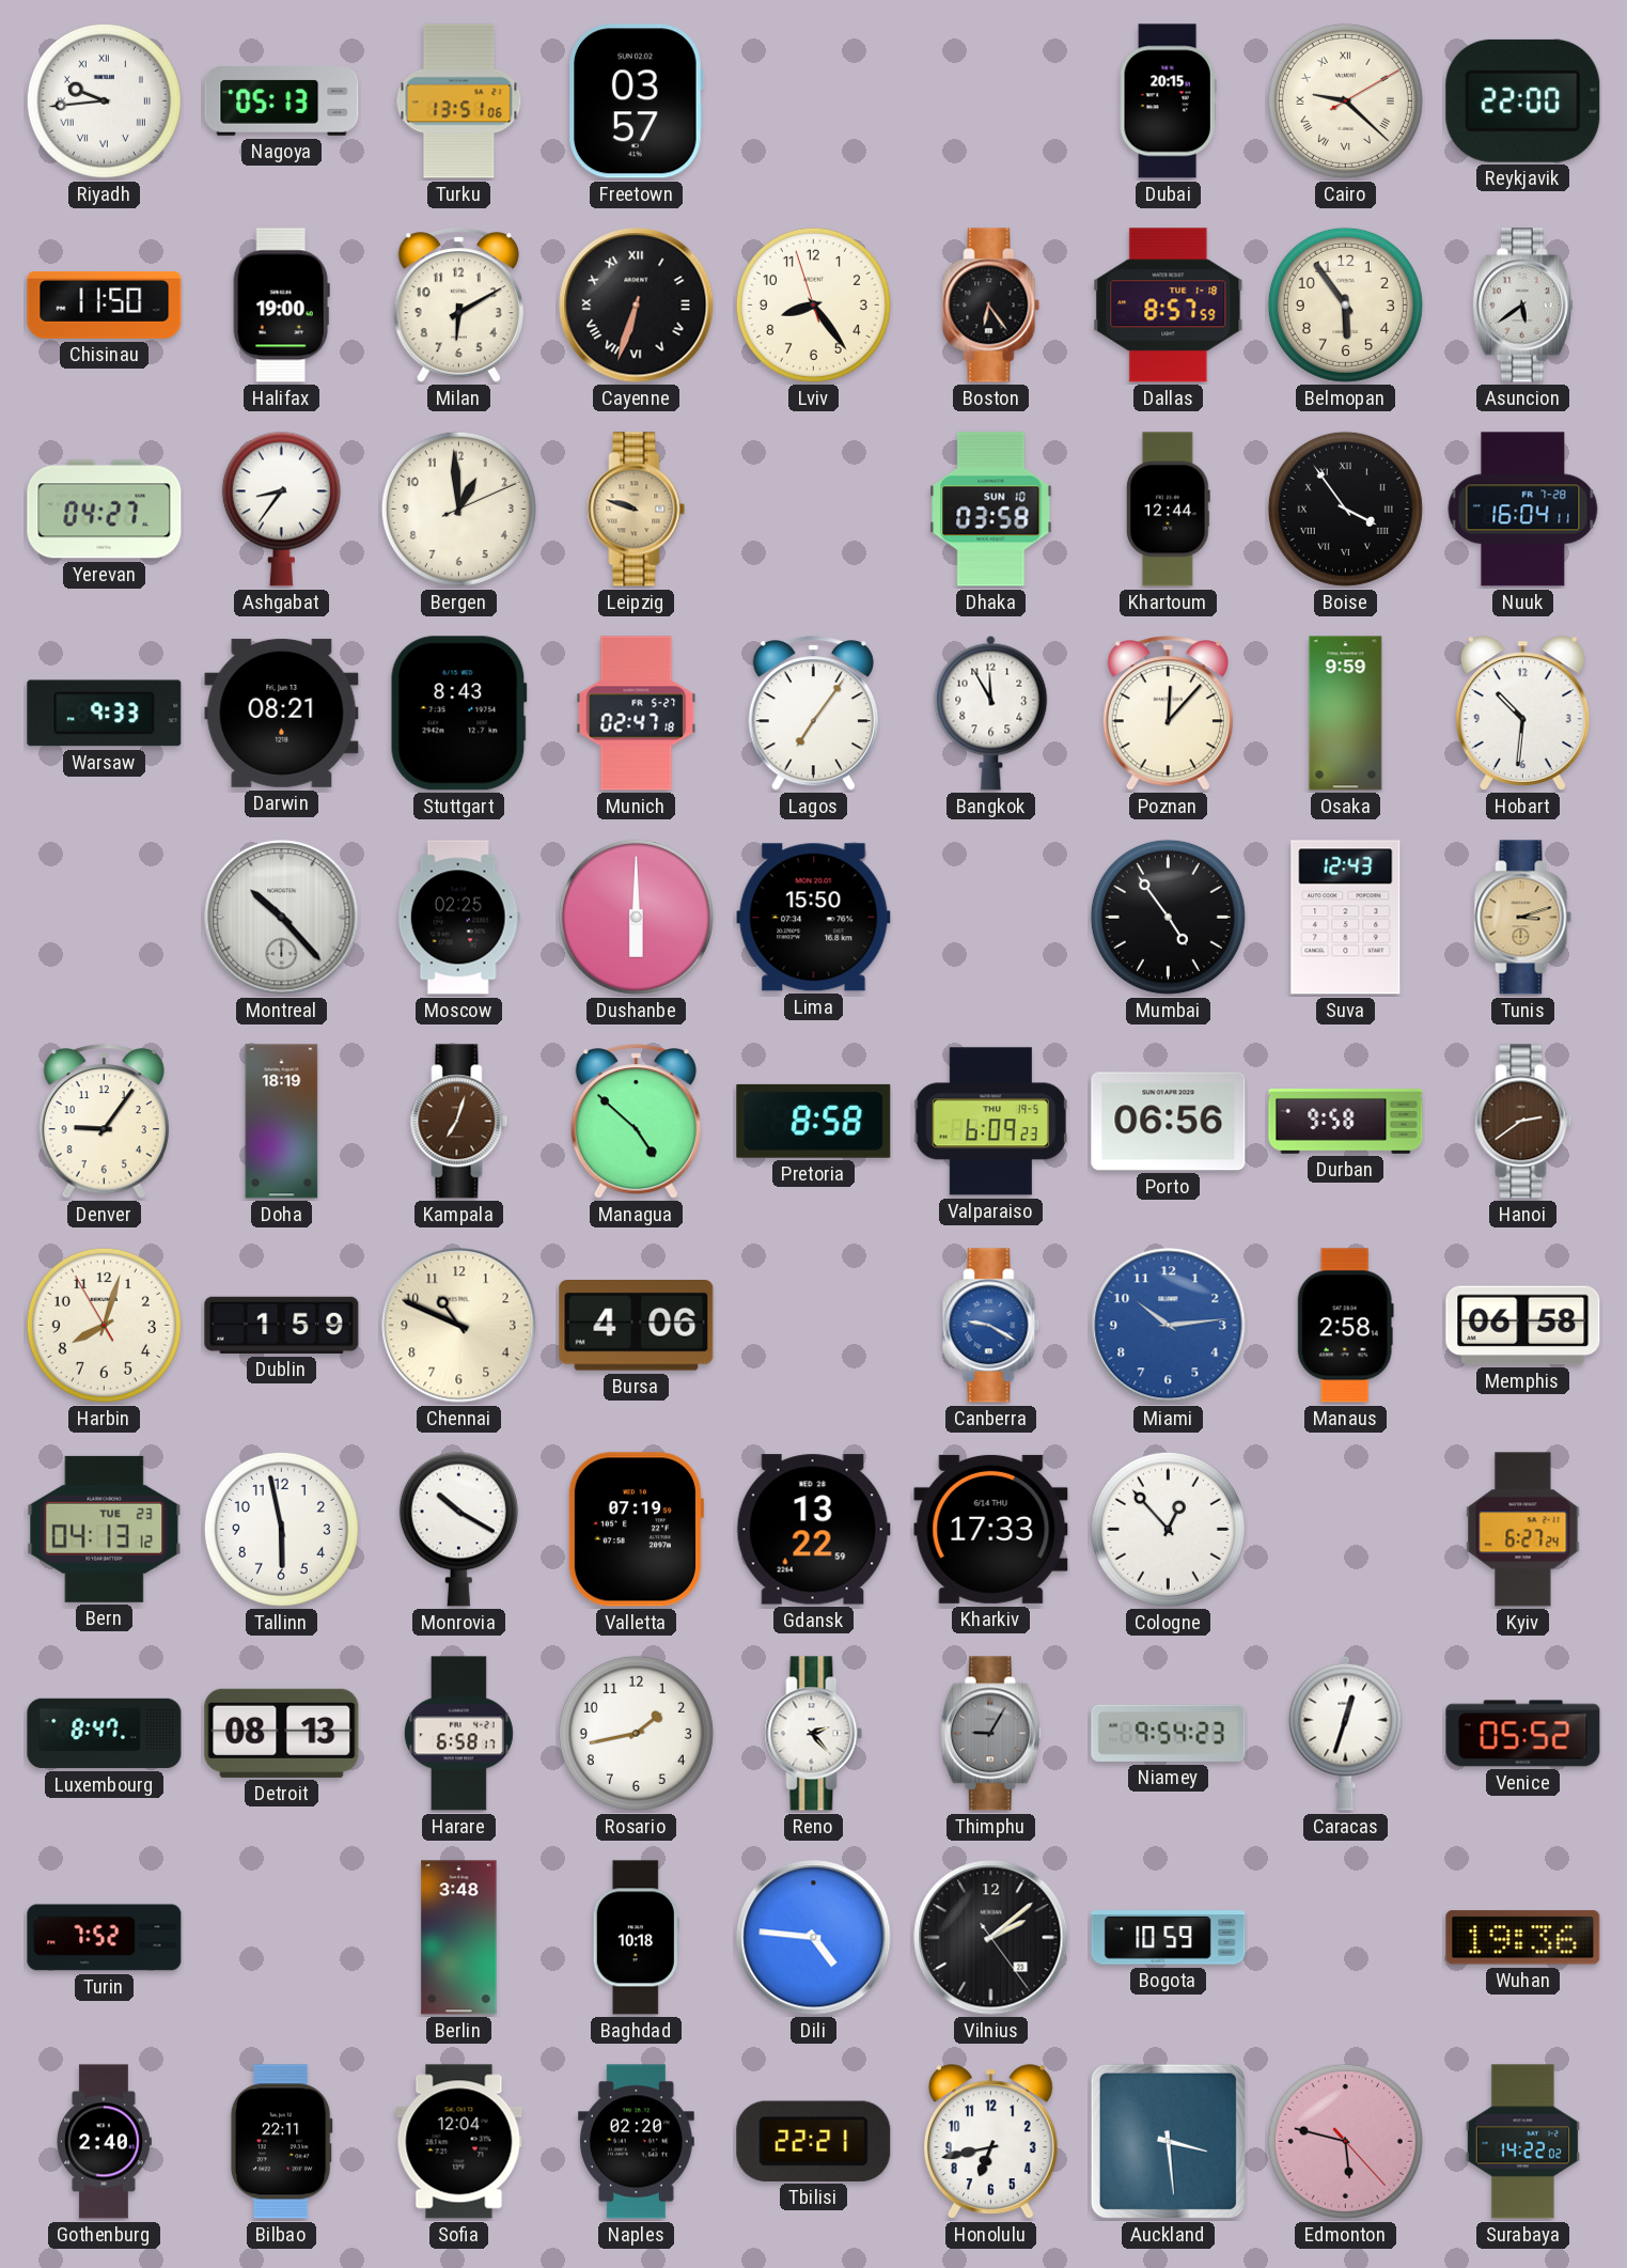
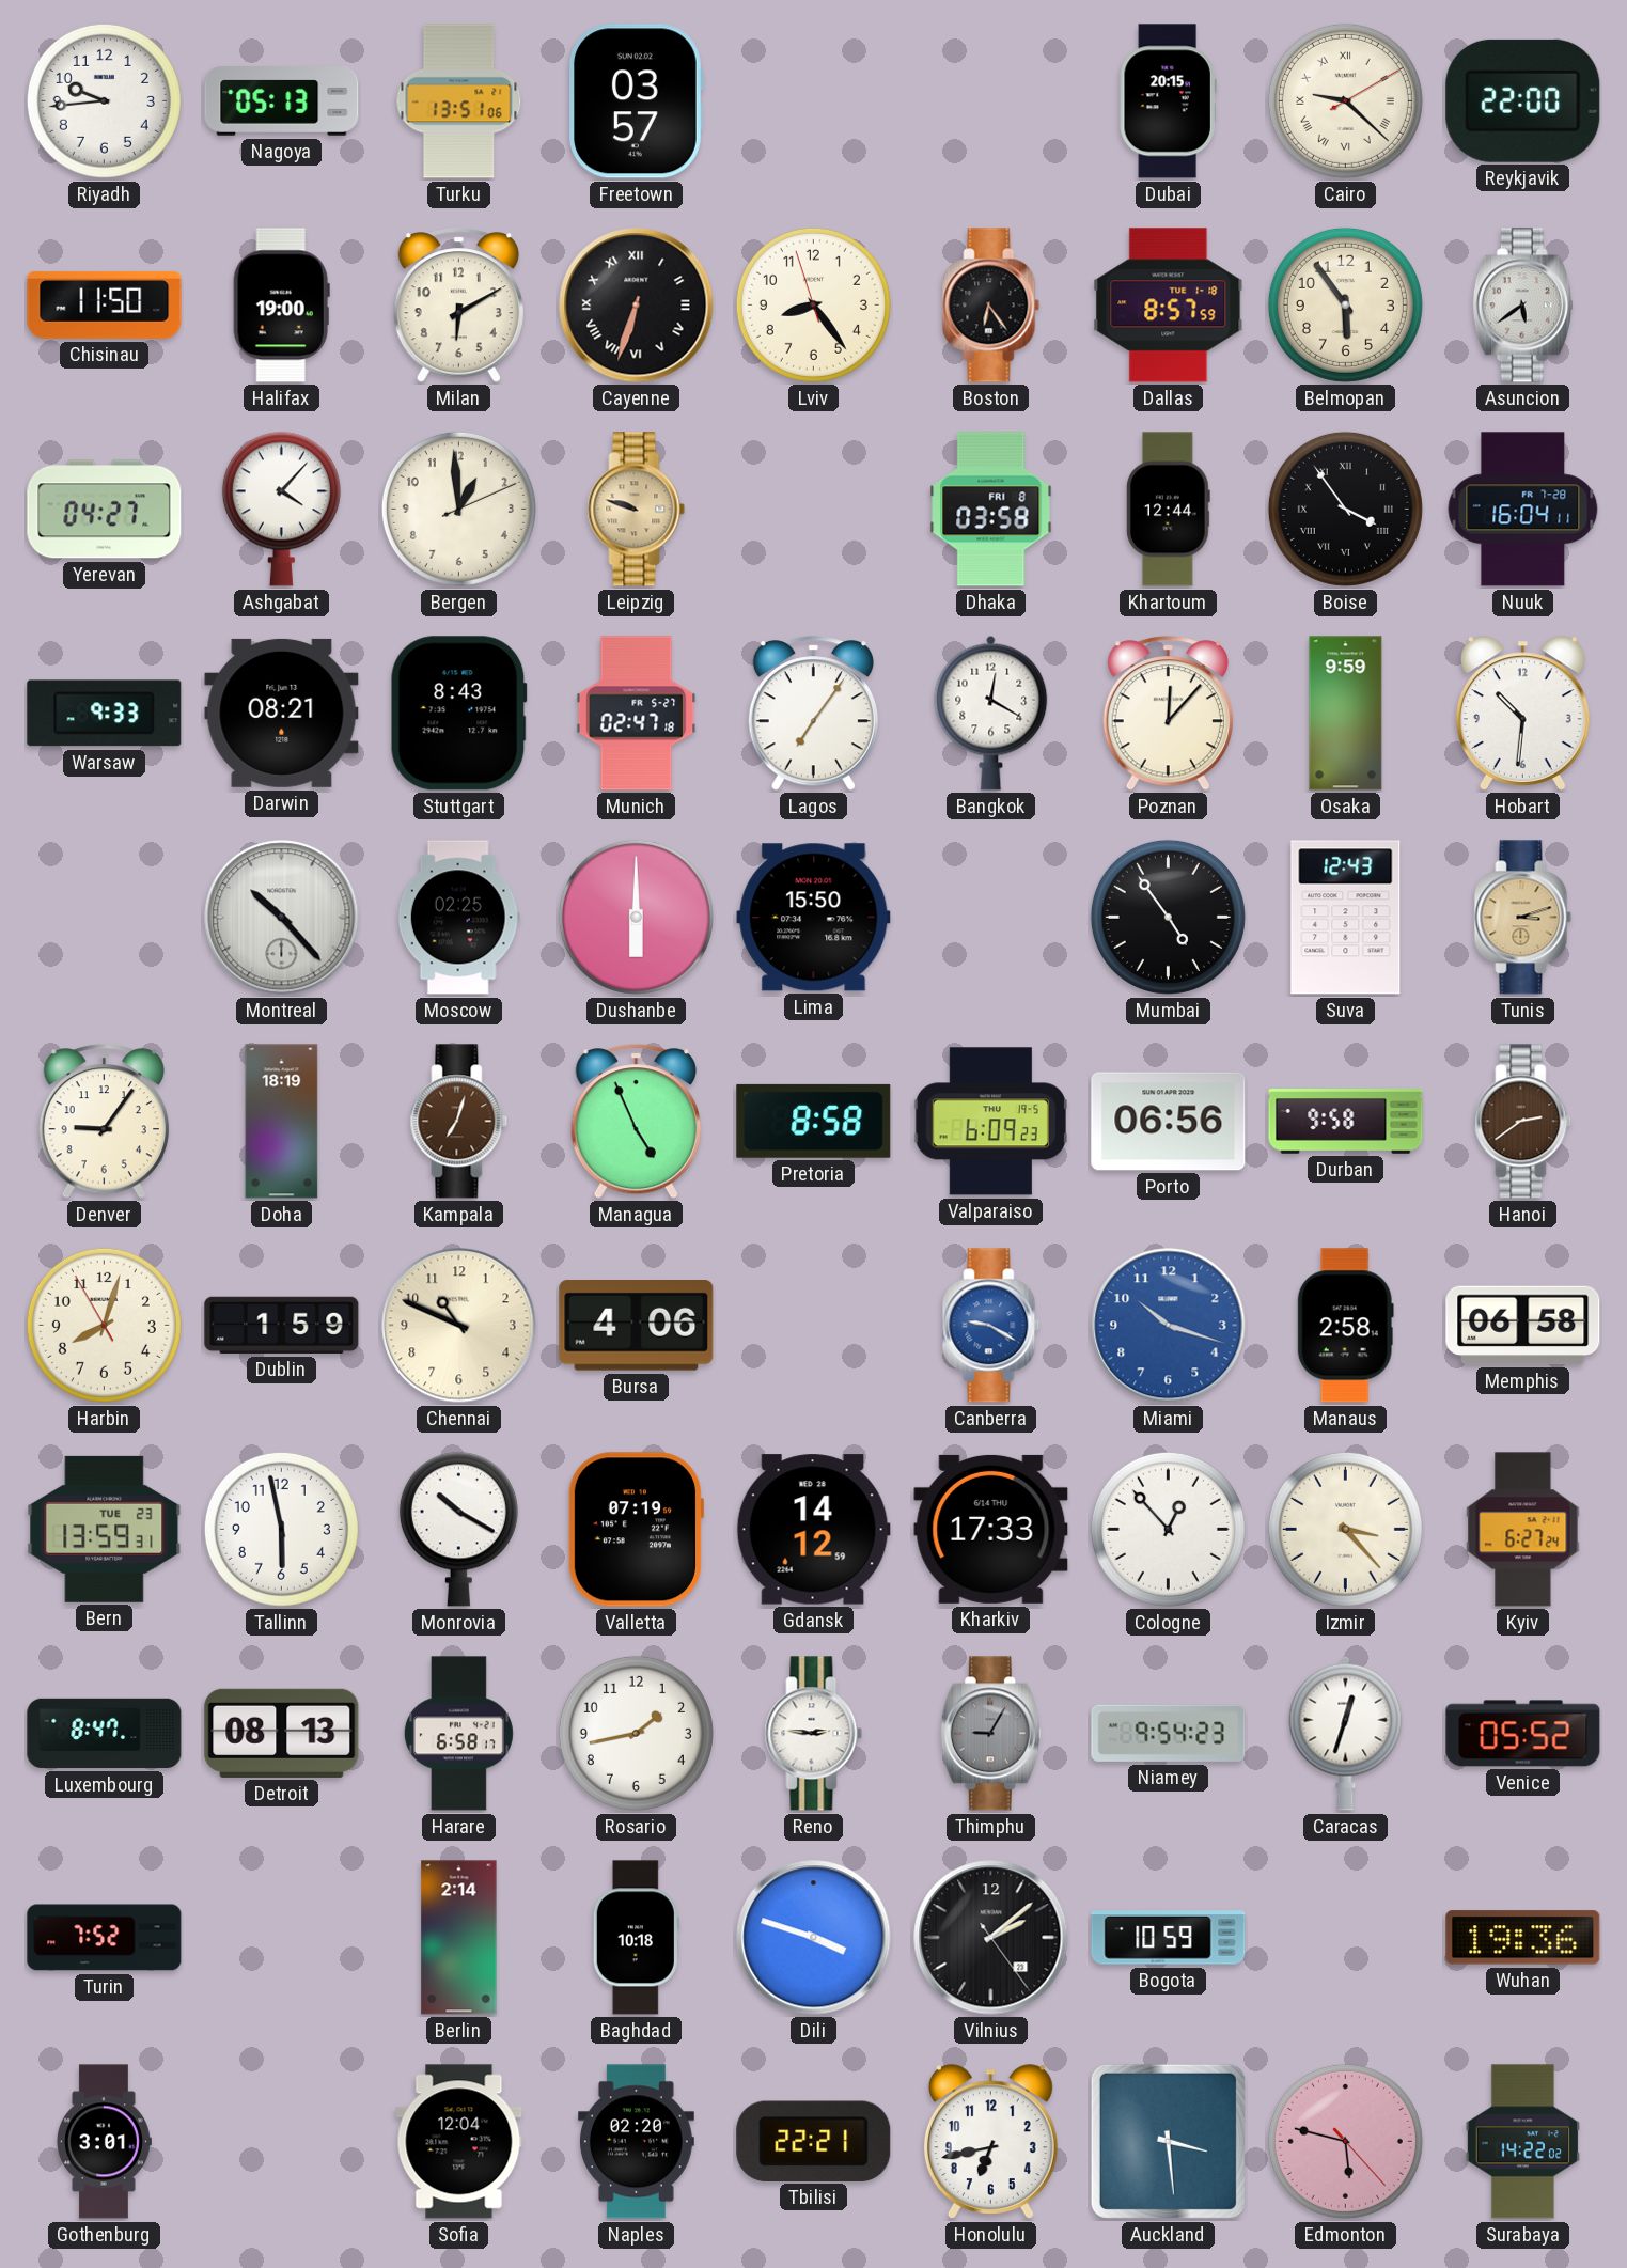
Riyadh numerals: Roman -> Arabic (104, 100)
Ashgabat: 8:36 -> 4:07 (281, 509)
Dhaka date: SUN 10 -> FRI 8 (991, 510)
Bangkok: 11:55 -> 12:20 (991, 713)
Managua: 4:52 -> 4:56 (636, 1122)
Miami: 10:14 -> 10:18 (1169, 1326)
Bern: 04:13 -> 13:59 (105, 1529)
Gdansk: 13:22 -> 14:12 (813, 1530)
Izmir: none -> 3:23 (1345, 1529)
Reno: 2:23 -> 2:46 (814, 1734)
Berlin: 3:48 -> 2:14 (459, 1938)
Dili: 4:46 -> 3:48 (814, 1938)
Gothenburg: 2:40 -> 3:01 (104, 2142)
Bilbao: 22:11 -> none (281, 2142)
